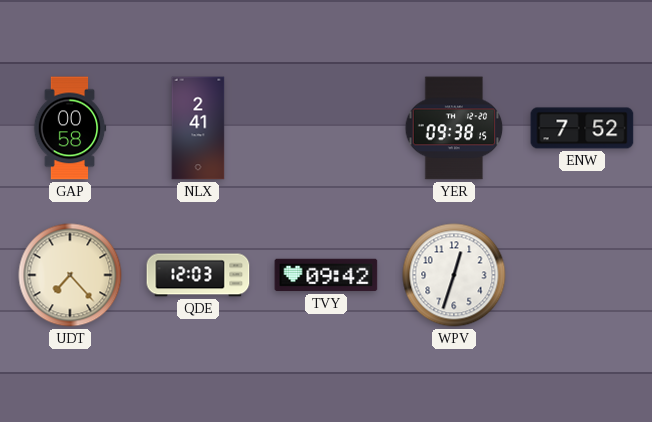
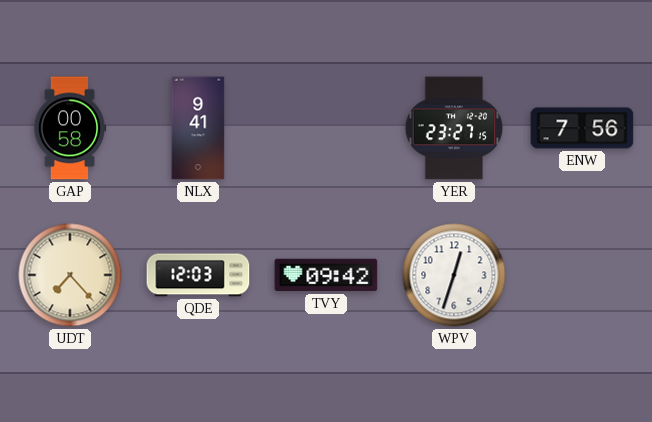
NLX: 2:41 -> 9:41 (198, 128)
YER: 09:38 -> 23:27 (454, 128)
ENW: 7:52 -> 7:56 (582, 128)
